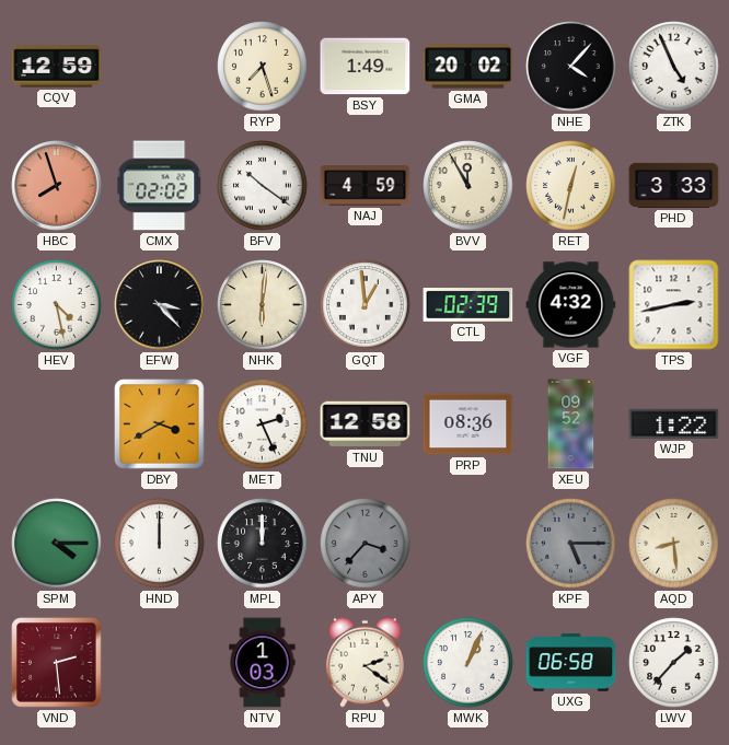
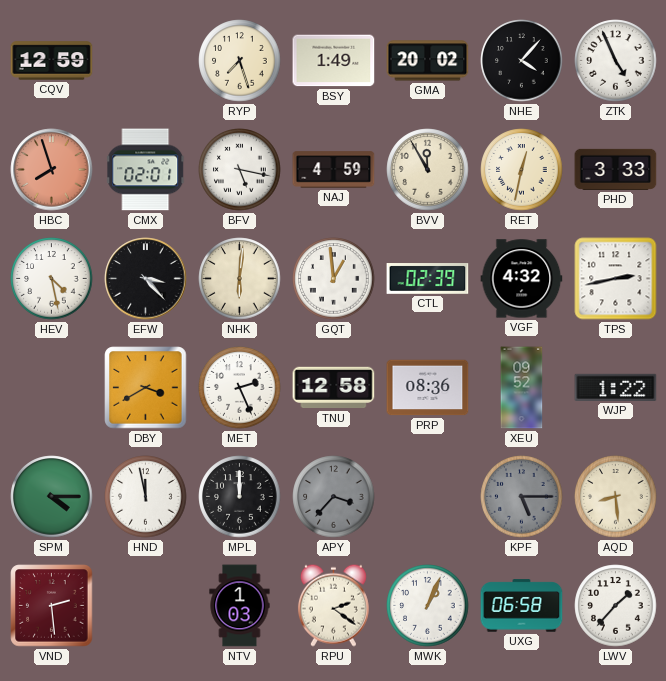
CMX: 02:02 -> 02:01 (146, 170)
BFV: 10:21 -> 5:17 (240, 170)
HND: 12:00 -> 11:58 (146, 497)
